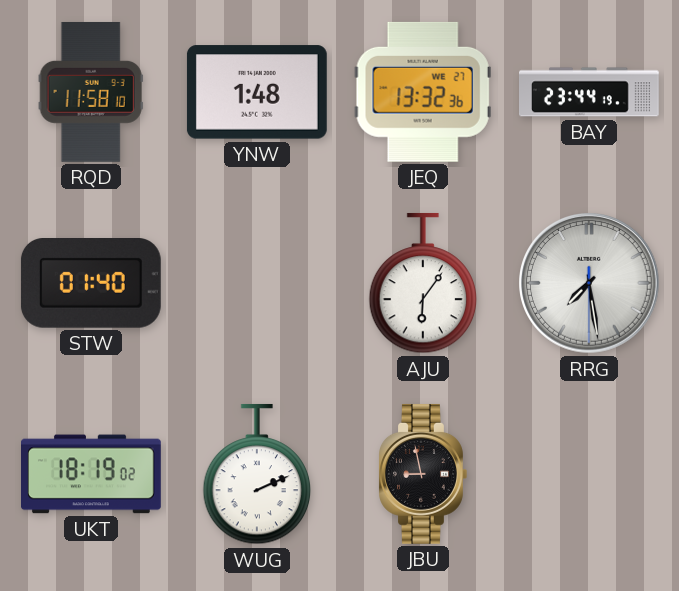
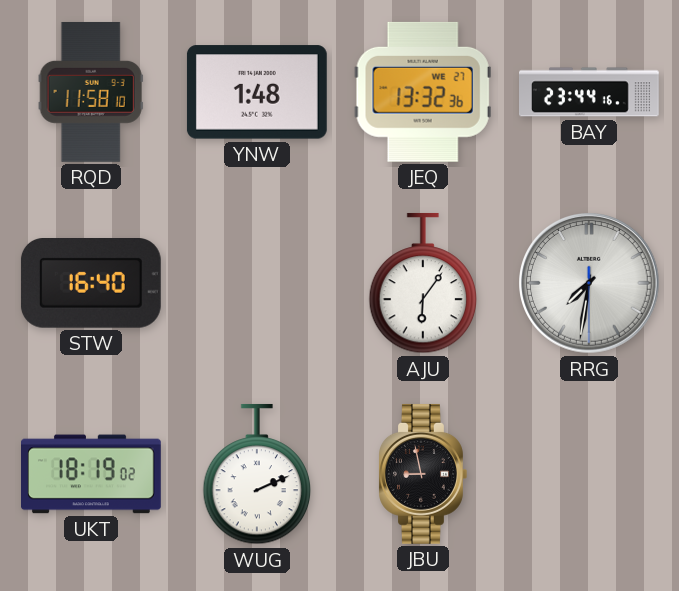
BAY: 23:44:19 -> 23:44:16 (590, 92)
STW: 01:40 -> 16:40 (91, 284)
RRG: 7:28 -> 7:31 (589, 283)
